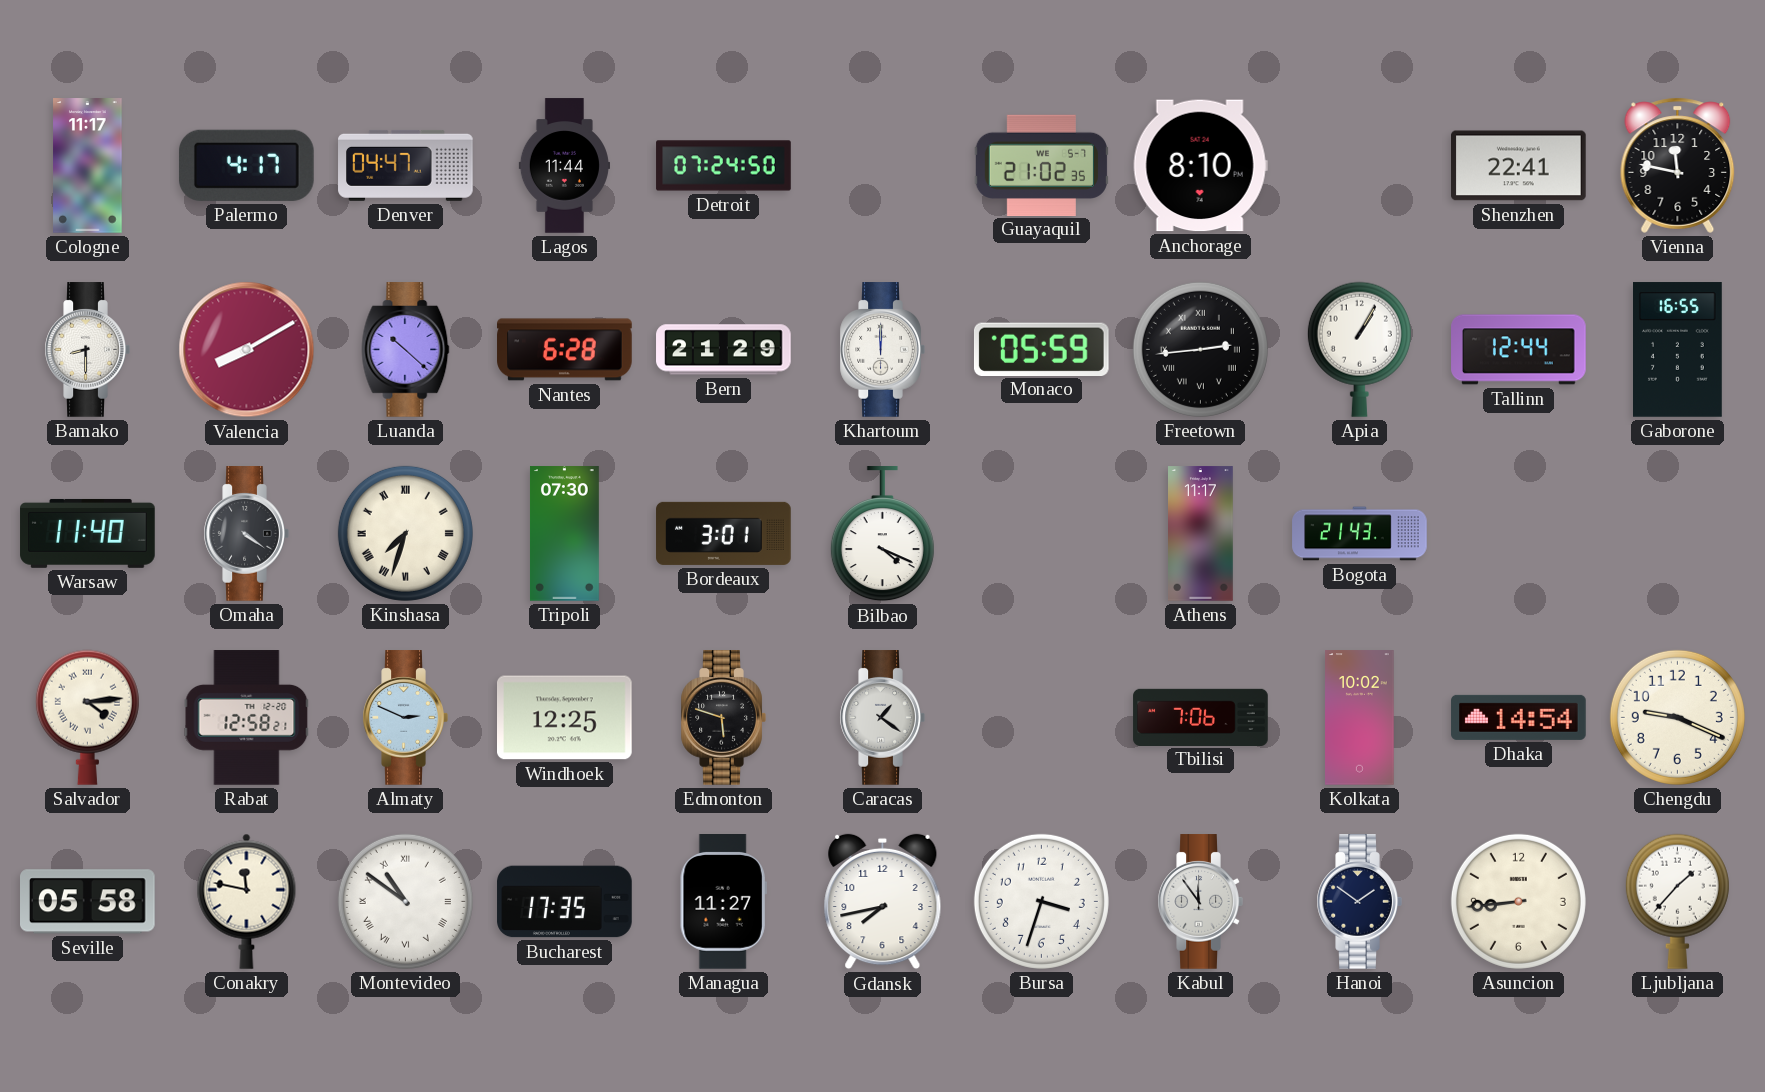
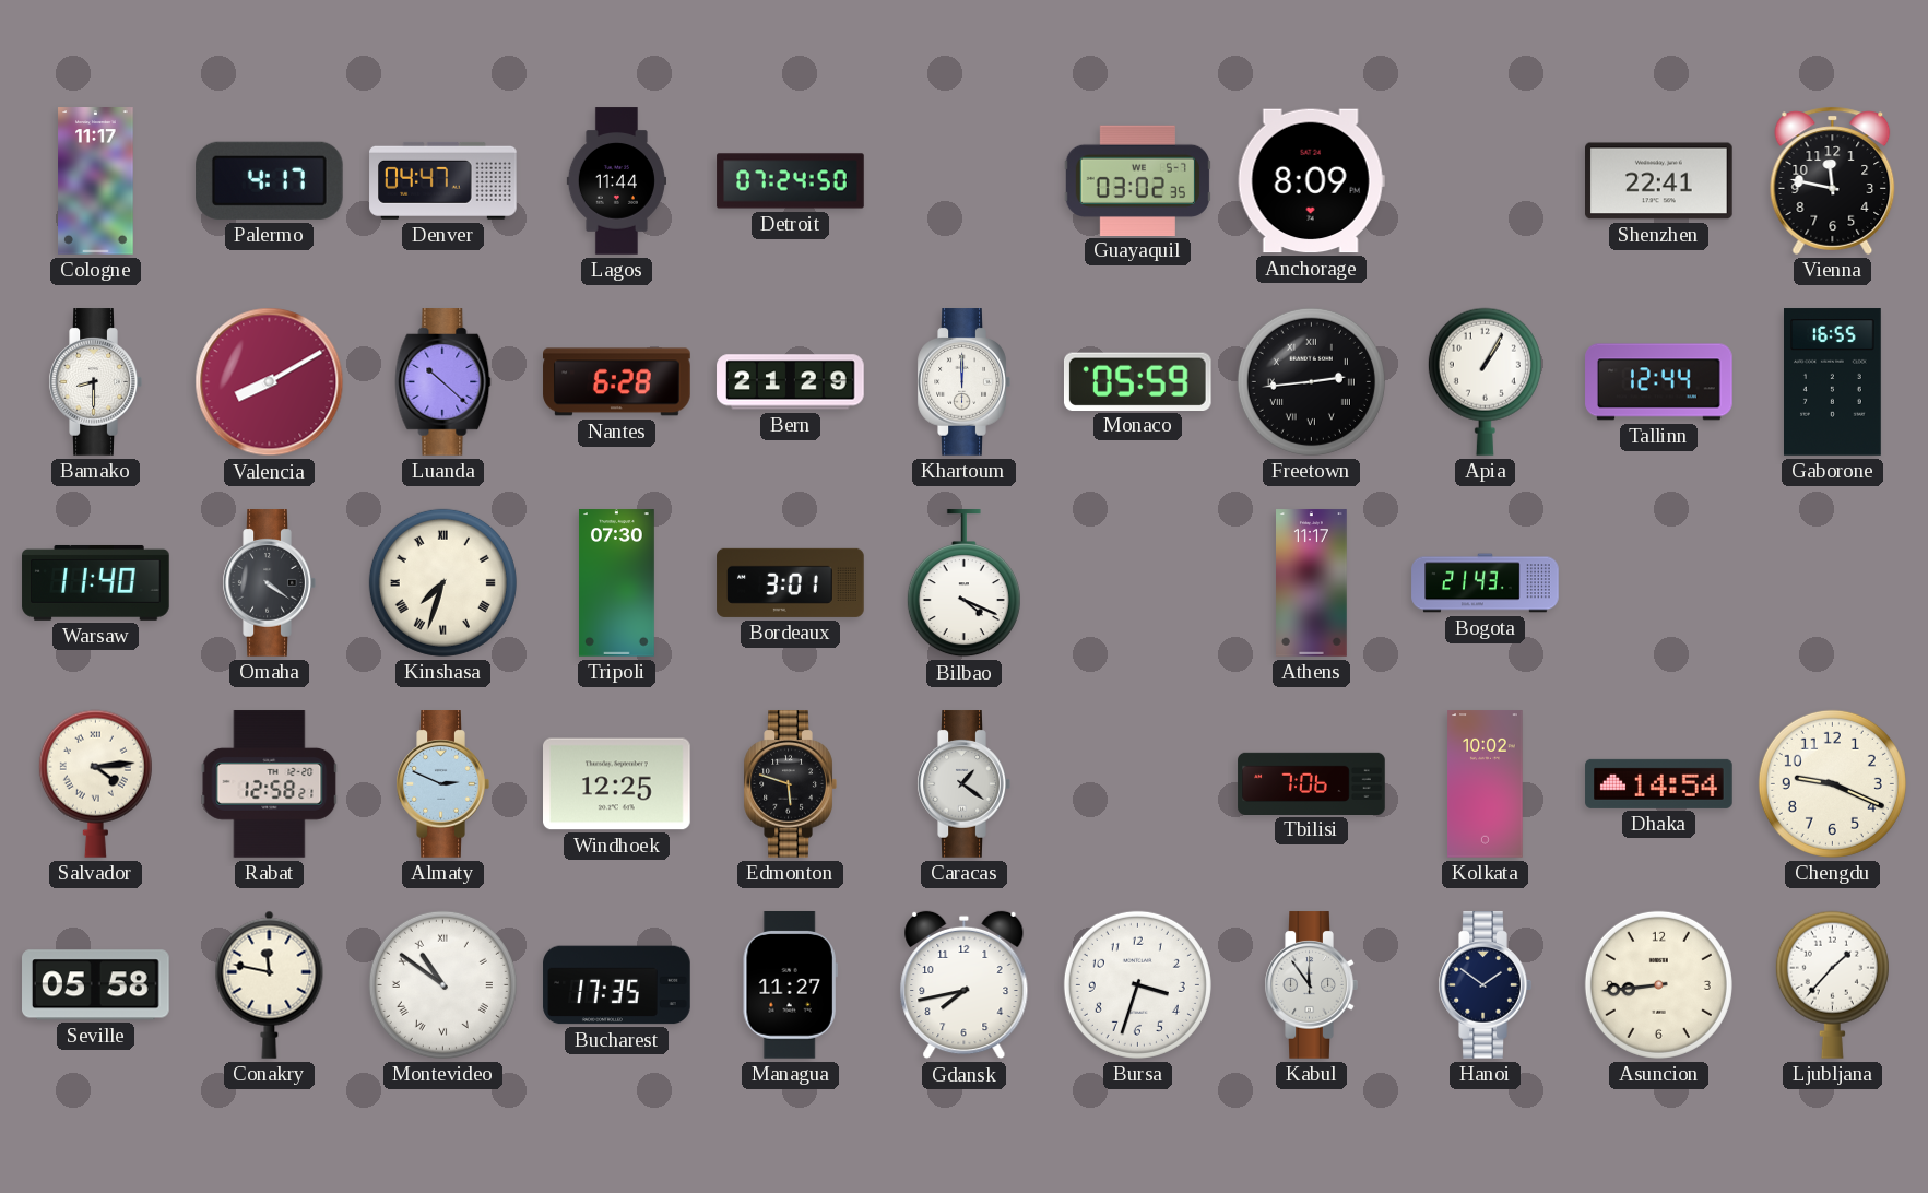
Guayaquil: 21:02 -> 03:02 (1137, 180)
Anchorage: 8:10 -> 8:09 (1311, 181)
